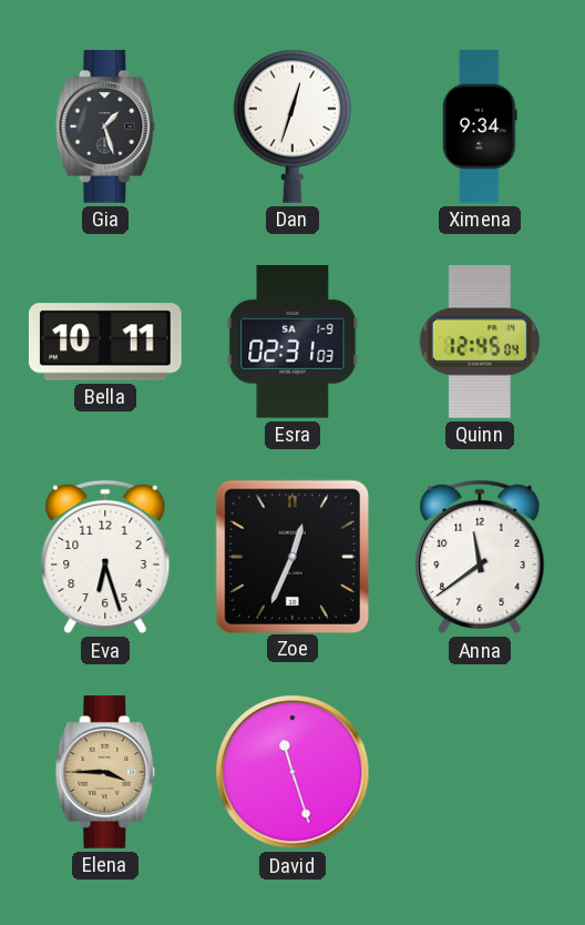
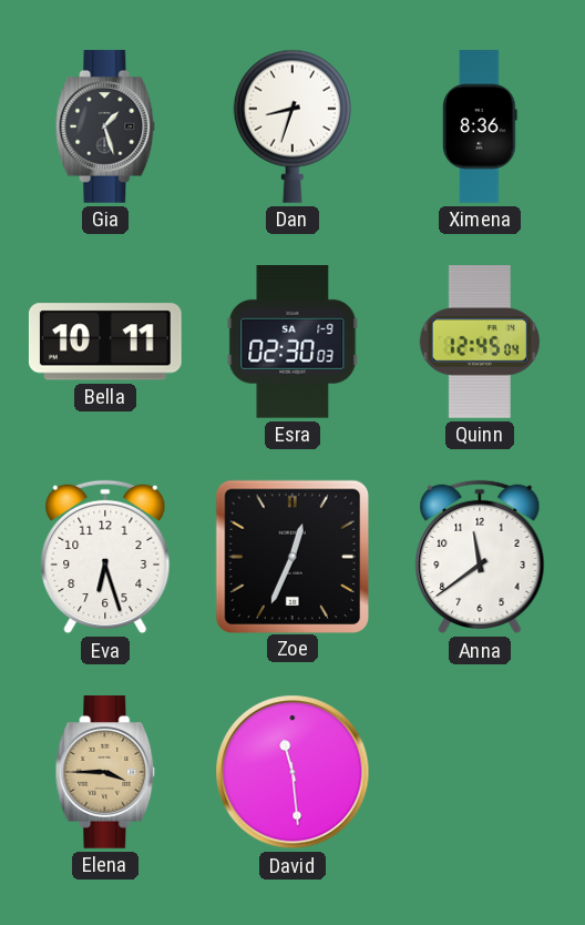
Dan: 12:33 -> 8:33 (292, 126)
Ximena: 9:34 -> 8:36 (480, 126)
Esra: 02:31 -> 02:30 (292, 343)
David: 11:27 -> 11:29 (292, 772)
